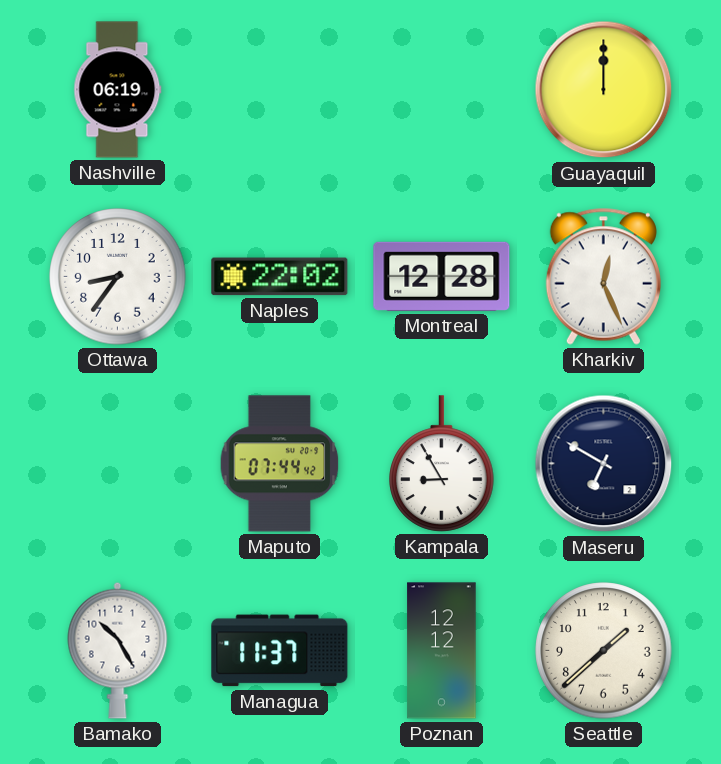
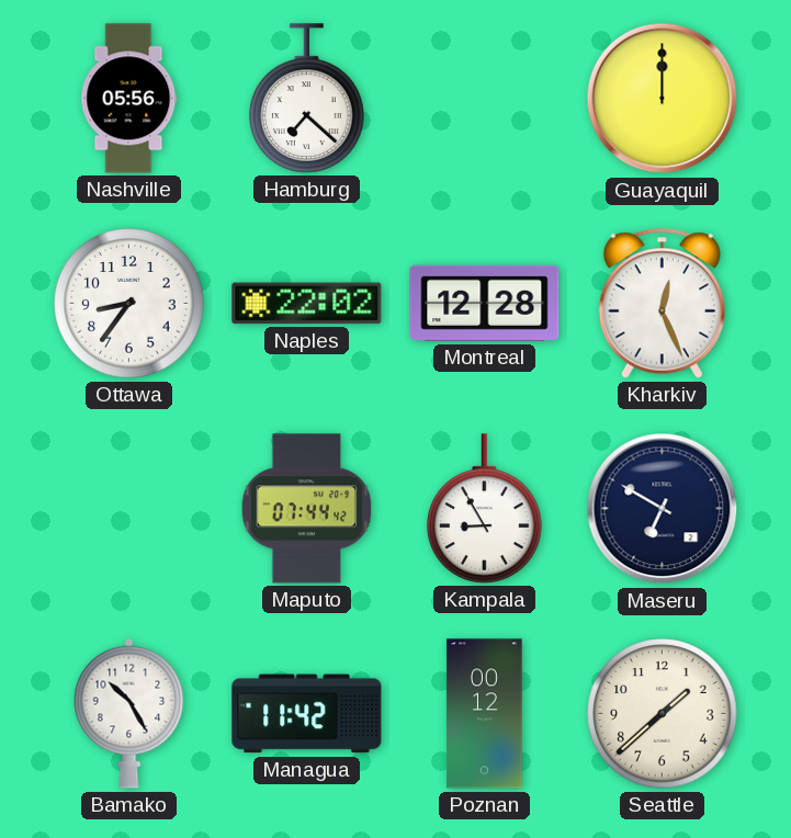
Nashville: 06:19 -> 05:56 (129, 99)
Hamburg: none -> 7:22 (307, 99)
Managua: 11:37 -> 11:42 (307, 714)
Poznan: 12:12 -> 00:12 (485, 714)
